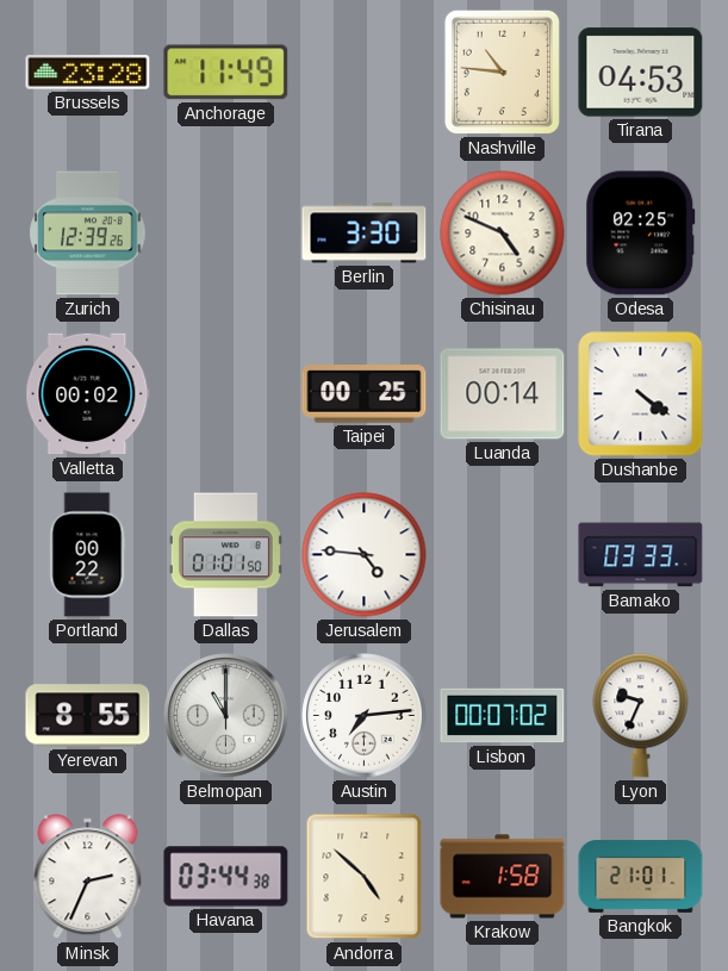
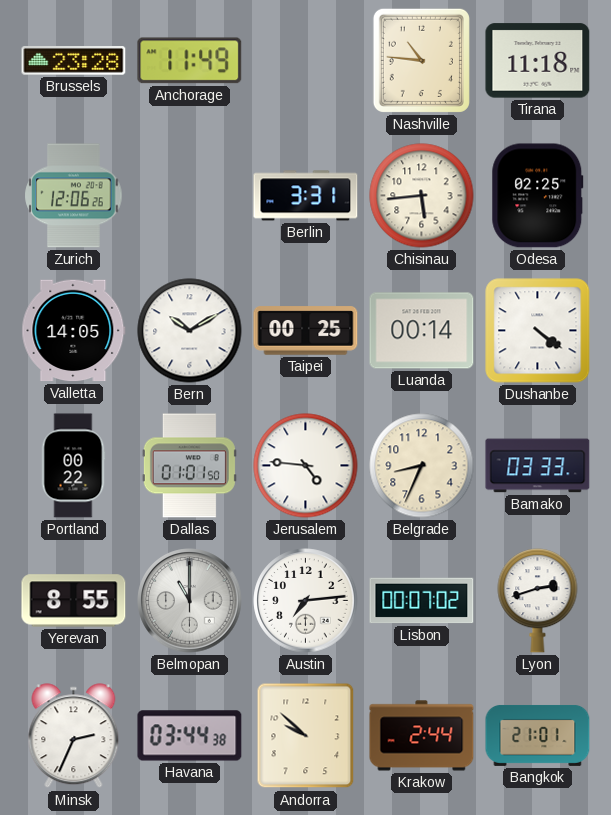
Tirana: 04:53 -> 11:18 (538, 61)
Zurich: 12:39 -> 12:06 (74, 196)
Berlin: 3:30 -> 3:31 (306, 196)
Chisinau: 4:49 -> 5:44 (422, 196)
Valletta: 00:02 -> 14:05 (74, 331)
Bern: none -> 10:10 (190, 331)
Belgrade: none -> 8:34 (422, 466)
Lyon: 9:34 -> 2:42 (538, 601)
Andorra: 4:52 -> 9:52 (306, 736)
Krakow: 1:58 -> 2:44 (422, 736)
